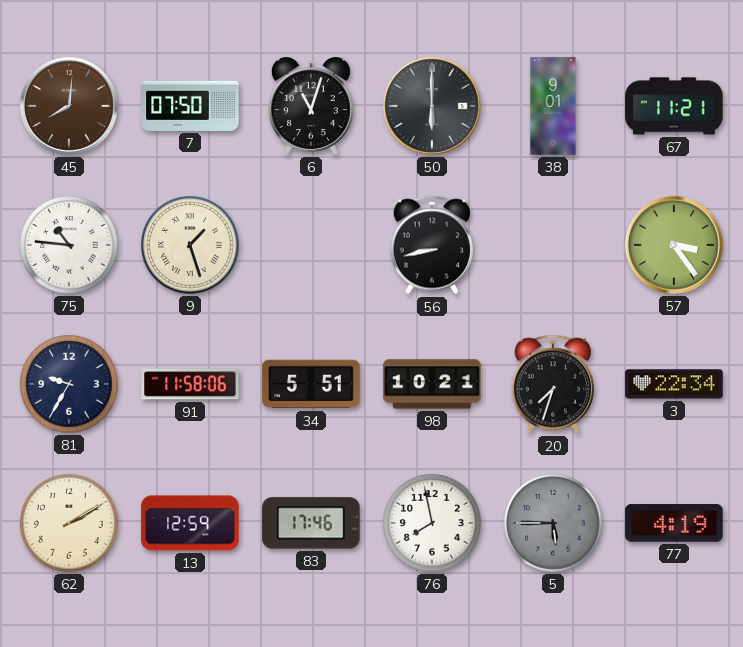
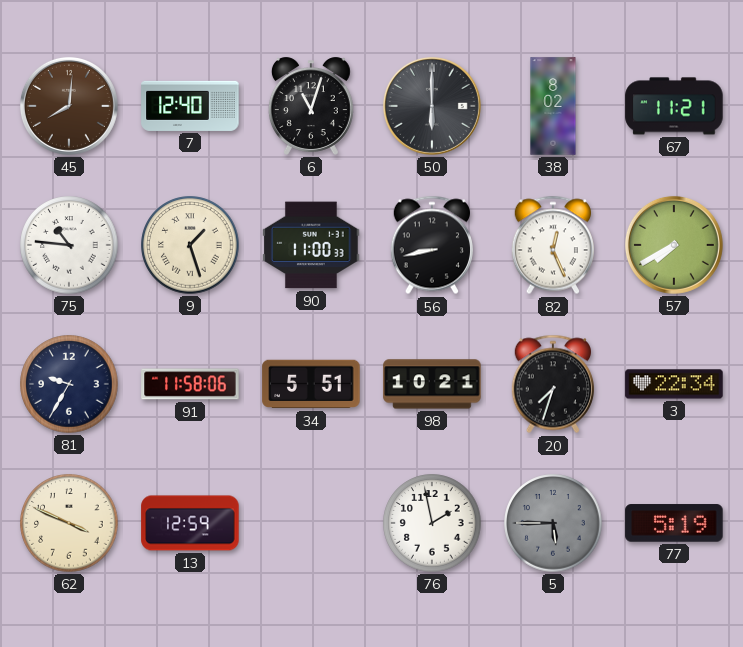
7: 07:50 -> 12:40 (190, 106)
38: 9:01 -> 8:02 (553, 106)
90: none -> 11:00 (311, 245)
82: none -> 12:26 (553, 245)
57: 3:24 -> 7:40 (674, 245)
62: 2:10 -> 3:49 (69, 523)
83: 17:46 -> none (311, 523)
76: 7:58 -> 1:58 (432, 523)
77: 4:19 -> 5:19 (674, 523)
